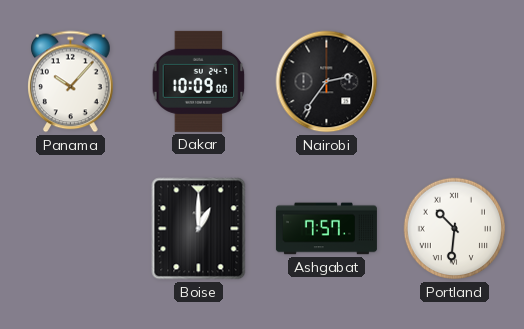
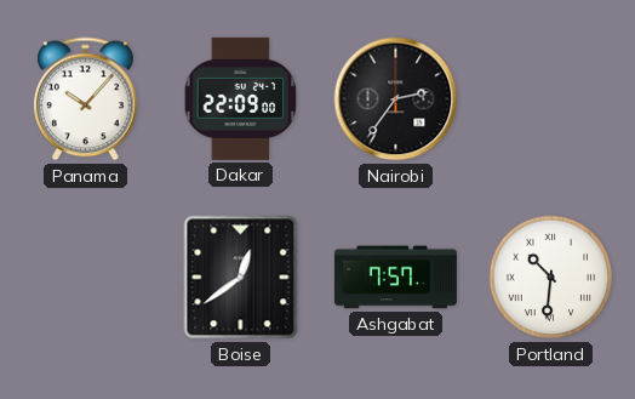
Dakar: 10:09 -> 22:09 (241, 98)
Boise: 1:00 -> 12:39 (241, 278)
